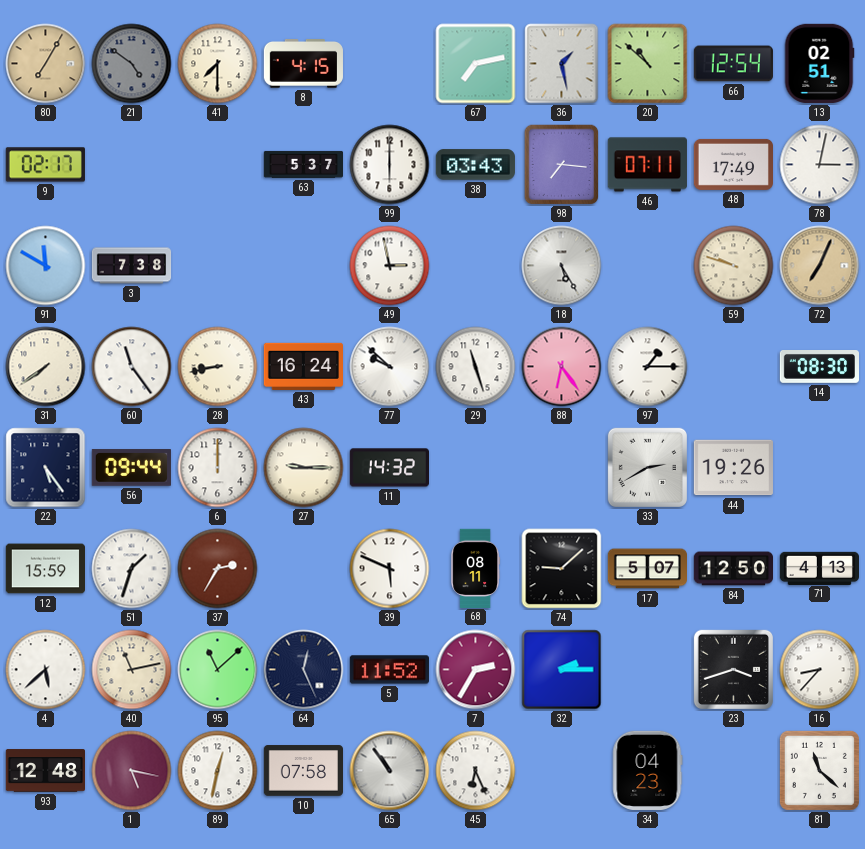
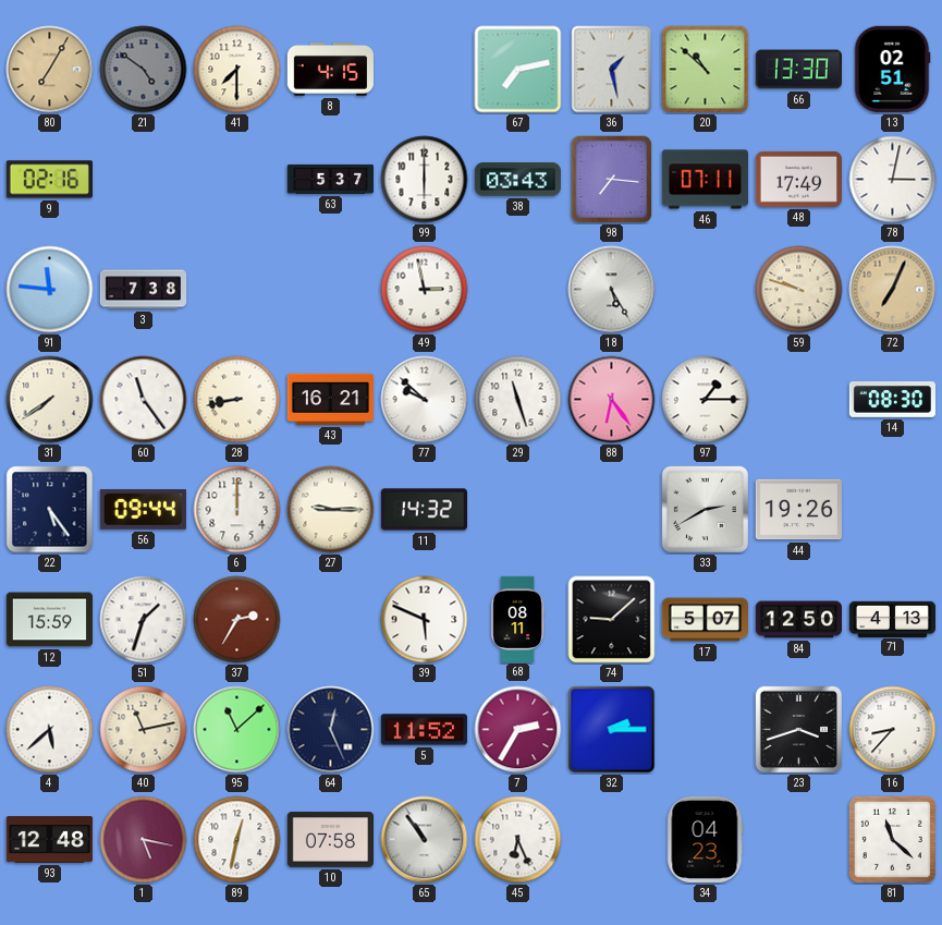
66: 12:54 -> 13:30 (798, 70)
9: 02:17 -> 02:16 (49, 180)
91: 11:50 -> 11:46 (50, 290)
43: 16:24 -> 16:21 (330, 399)
